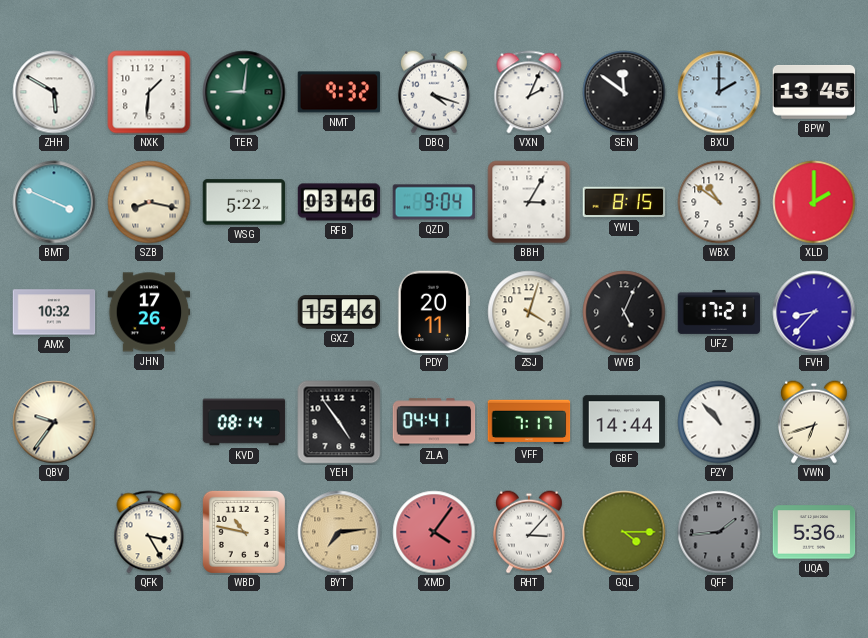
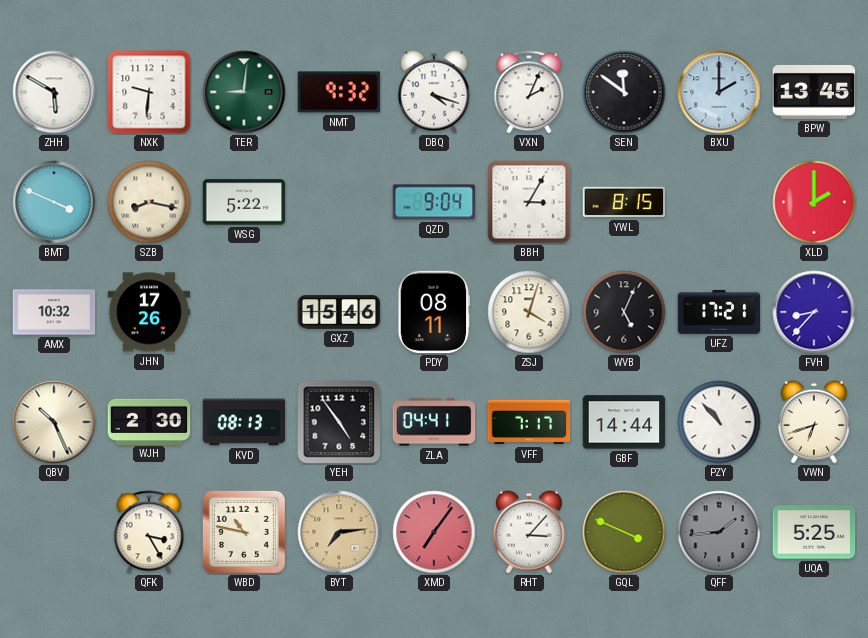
NXK: 1:31 -> 9:31 (149, 92)
RFB: 03:46 -> none (339, 202)
WBX: 10:51 -> none (719, 202)
PDY: 20:11 -> 08:11 (434, 312)
QBV: 9:36 -> 10:26 (54, 422)
WJH: none -> 2:30 (149, 421)
KVD: 08:14 -> 08:13 (244, 422)
XMD: 4:06 -> 7:06 (434, 532)
GQL: 4:15 -> 3:49 (624, 532)
UQA: 5:36 -> 5:25 (814, 532)
